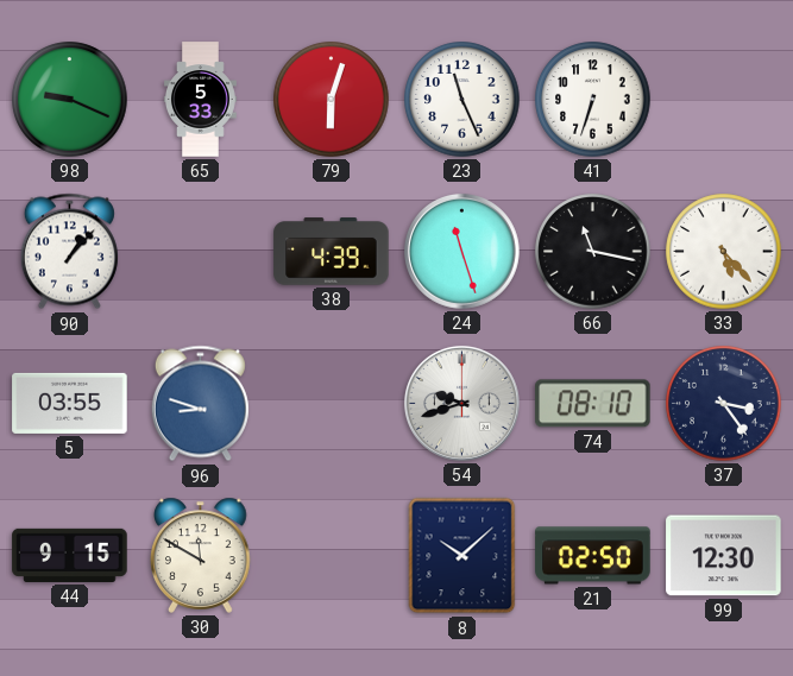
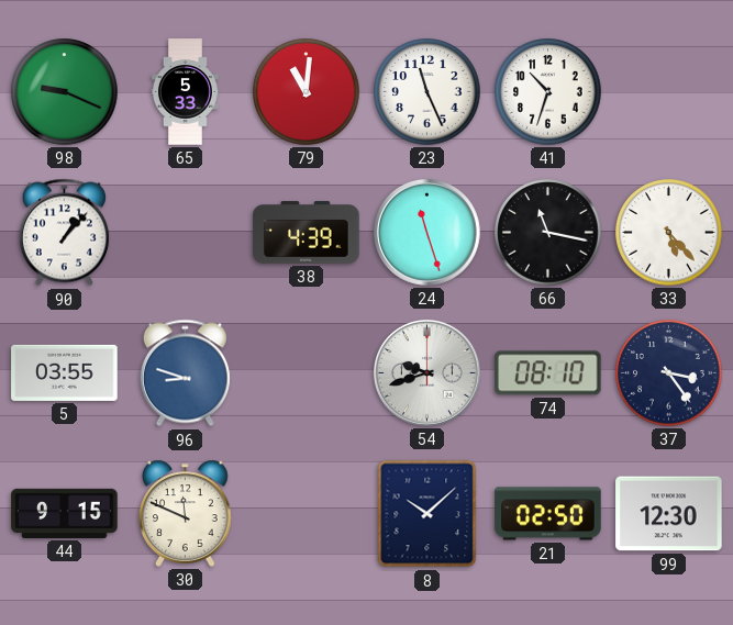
79: 6:03 -> 11:01 (307, 92)
41: 6:33 -> 10:33 (548, 92)
30: 11:50 -> 11:49 (186, 513)
